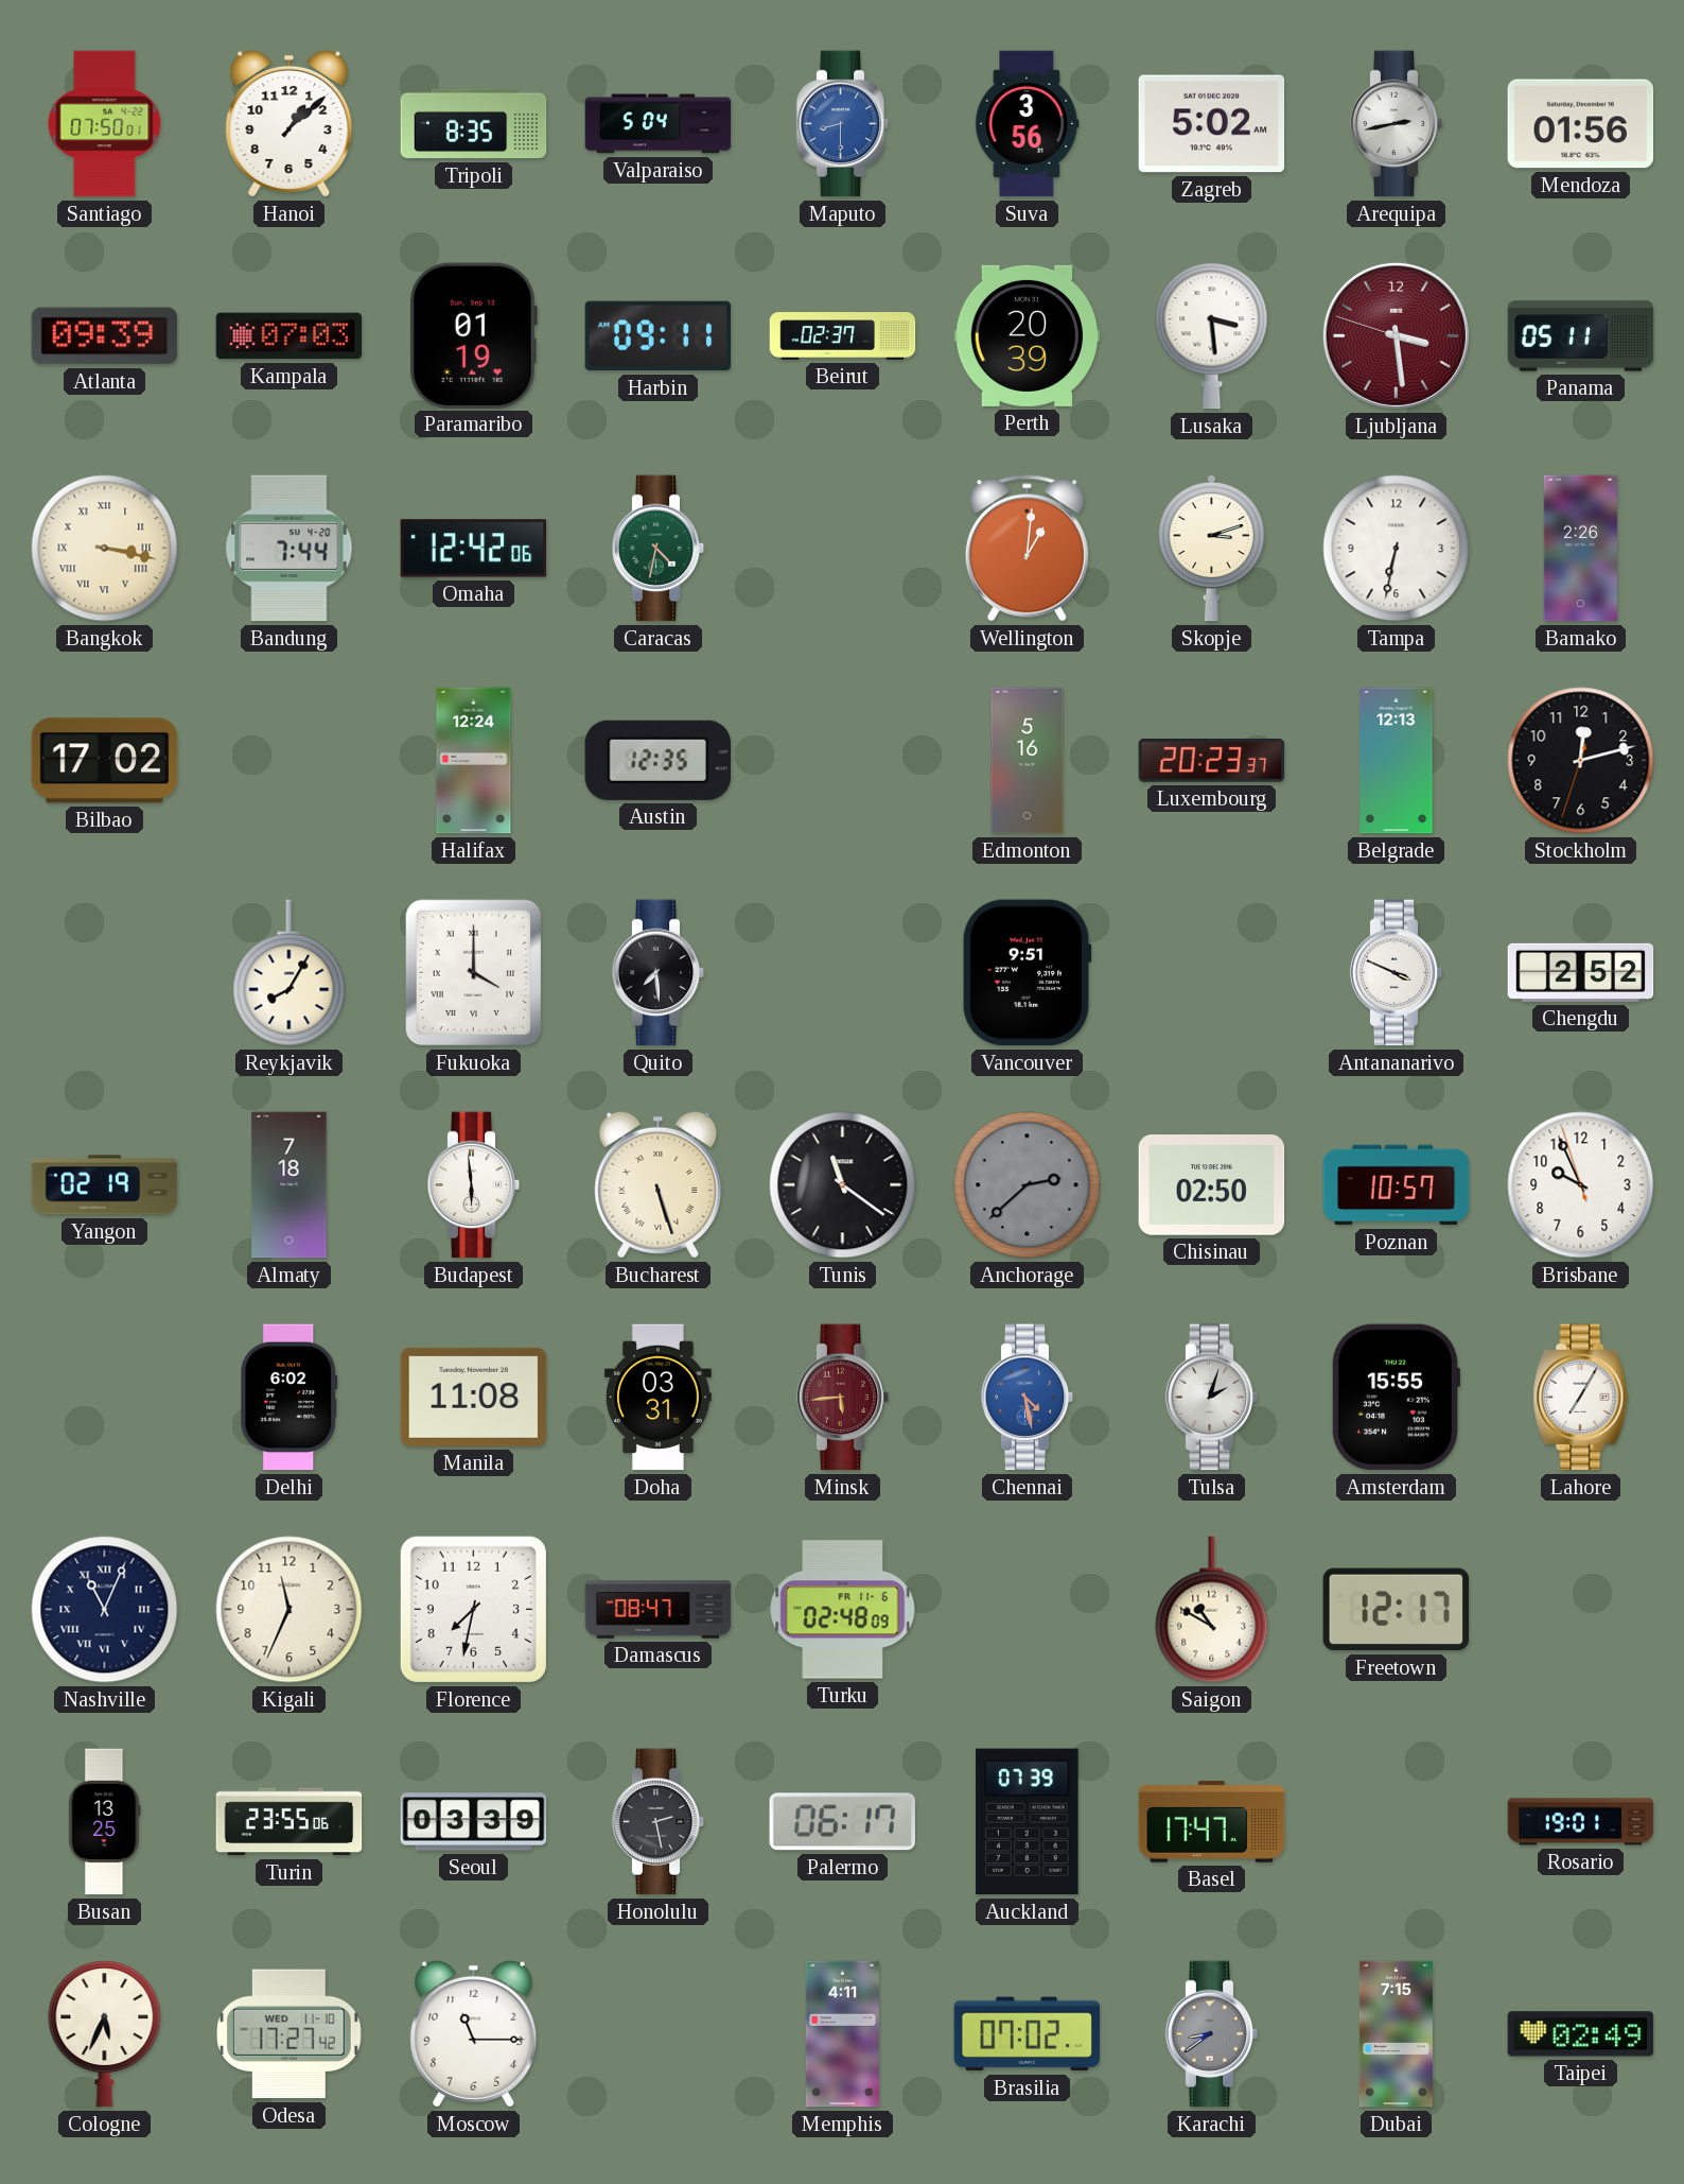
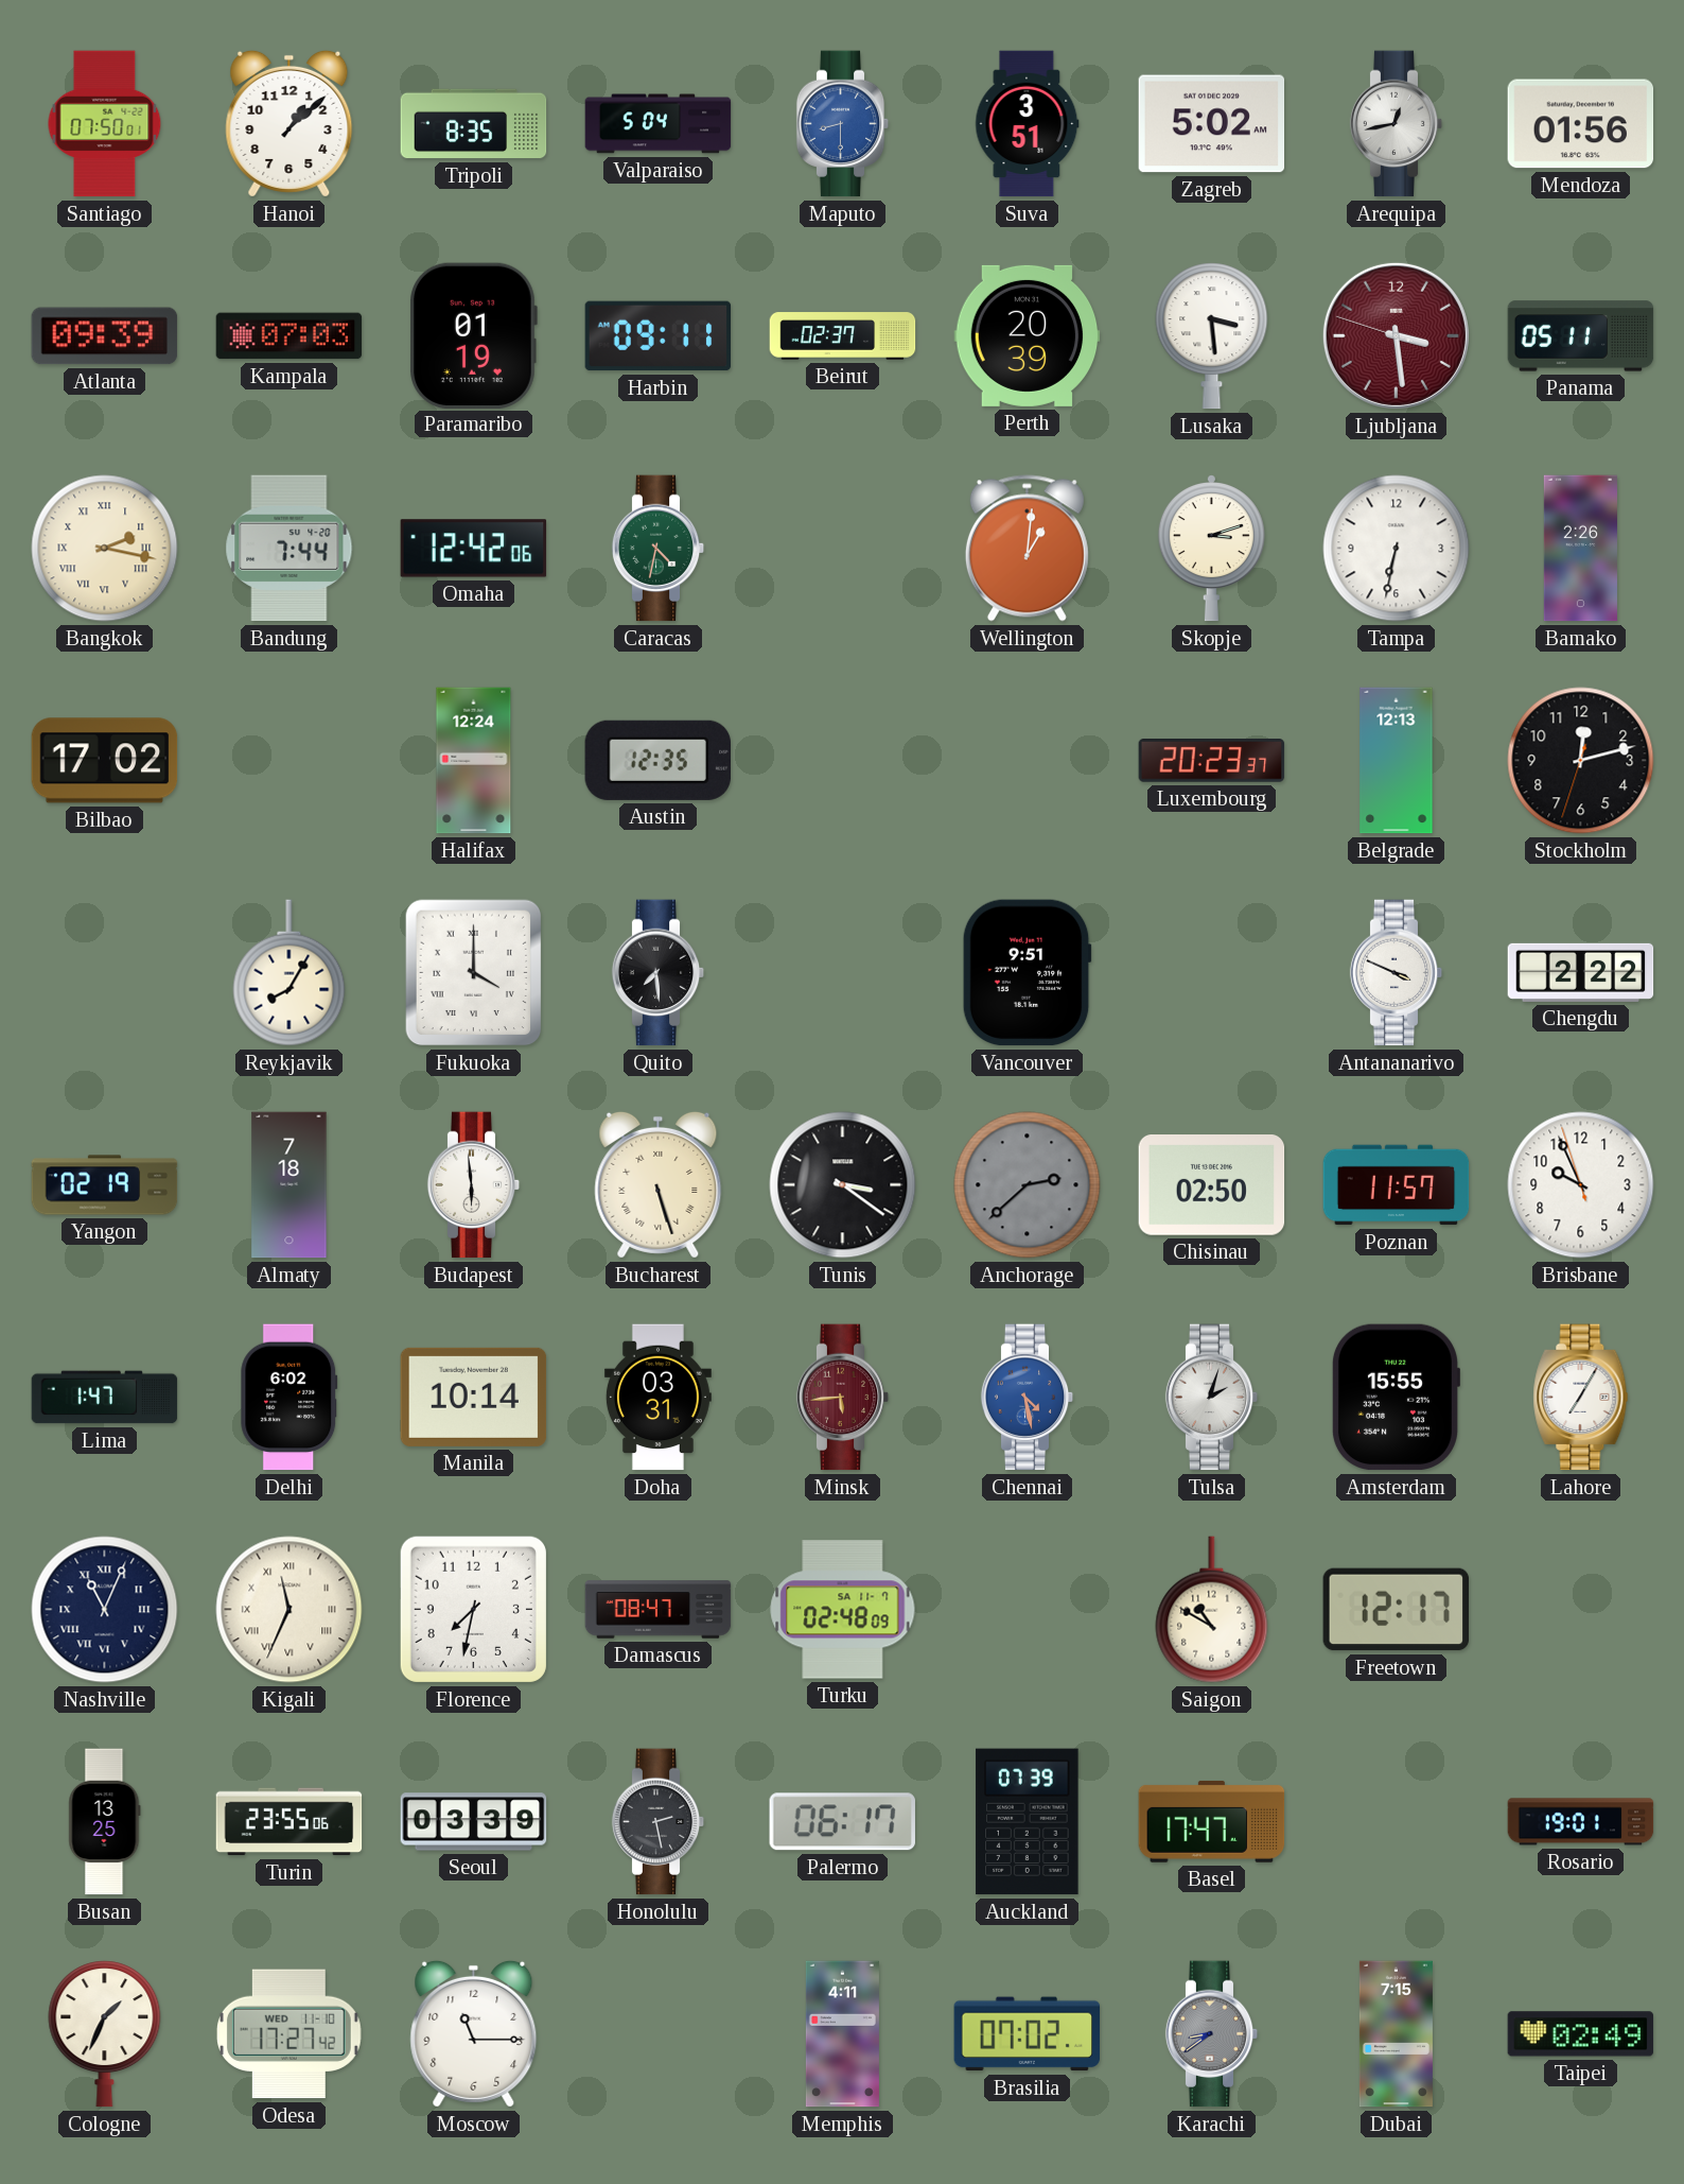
Suva: 3:56 -> 3:51 (1028, 124)
Arequipa: 2:43 -> 12:43 (1397, 124)
Bangkok: 3:17 -> 2:17 (105, 549)
Edmonton: 5:16 -> none (1028, 761)
Chengdu: 2:52 -> 2:22 (1581, 972)
Tunis: 11:21 -> 3:21 (843, 1185)
Poznan: 10:57 -> 11:57 (1397, 1185)
Lima: none -> 1:47 (105, 1398)
Manila: 11:08 -> 10:14 (474, 1397)
Kigali numerals: Arabic -> Roman (290, 1610)
Turku date: FR 11-6 -> SA 11-7 (843, 1610)
Cologne: 5:34 -> 1:34 (105, 2034)
